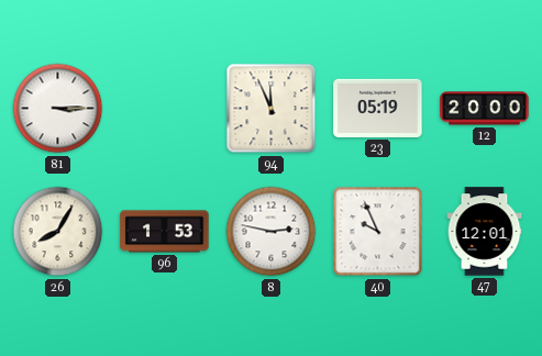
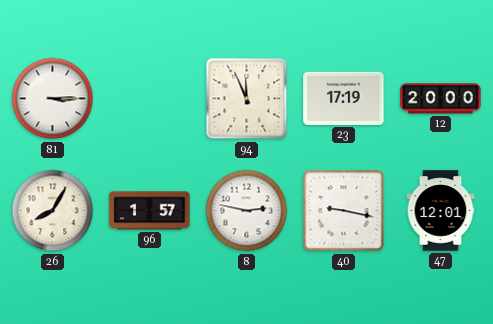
23: 05:19 -> 17:19 (344, 98)
96: 1:53 -> 1:57 (150, 211)
40: 9:56 -> 9:17 (344, 211)
